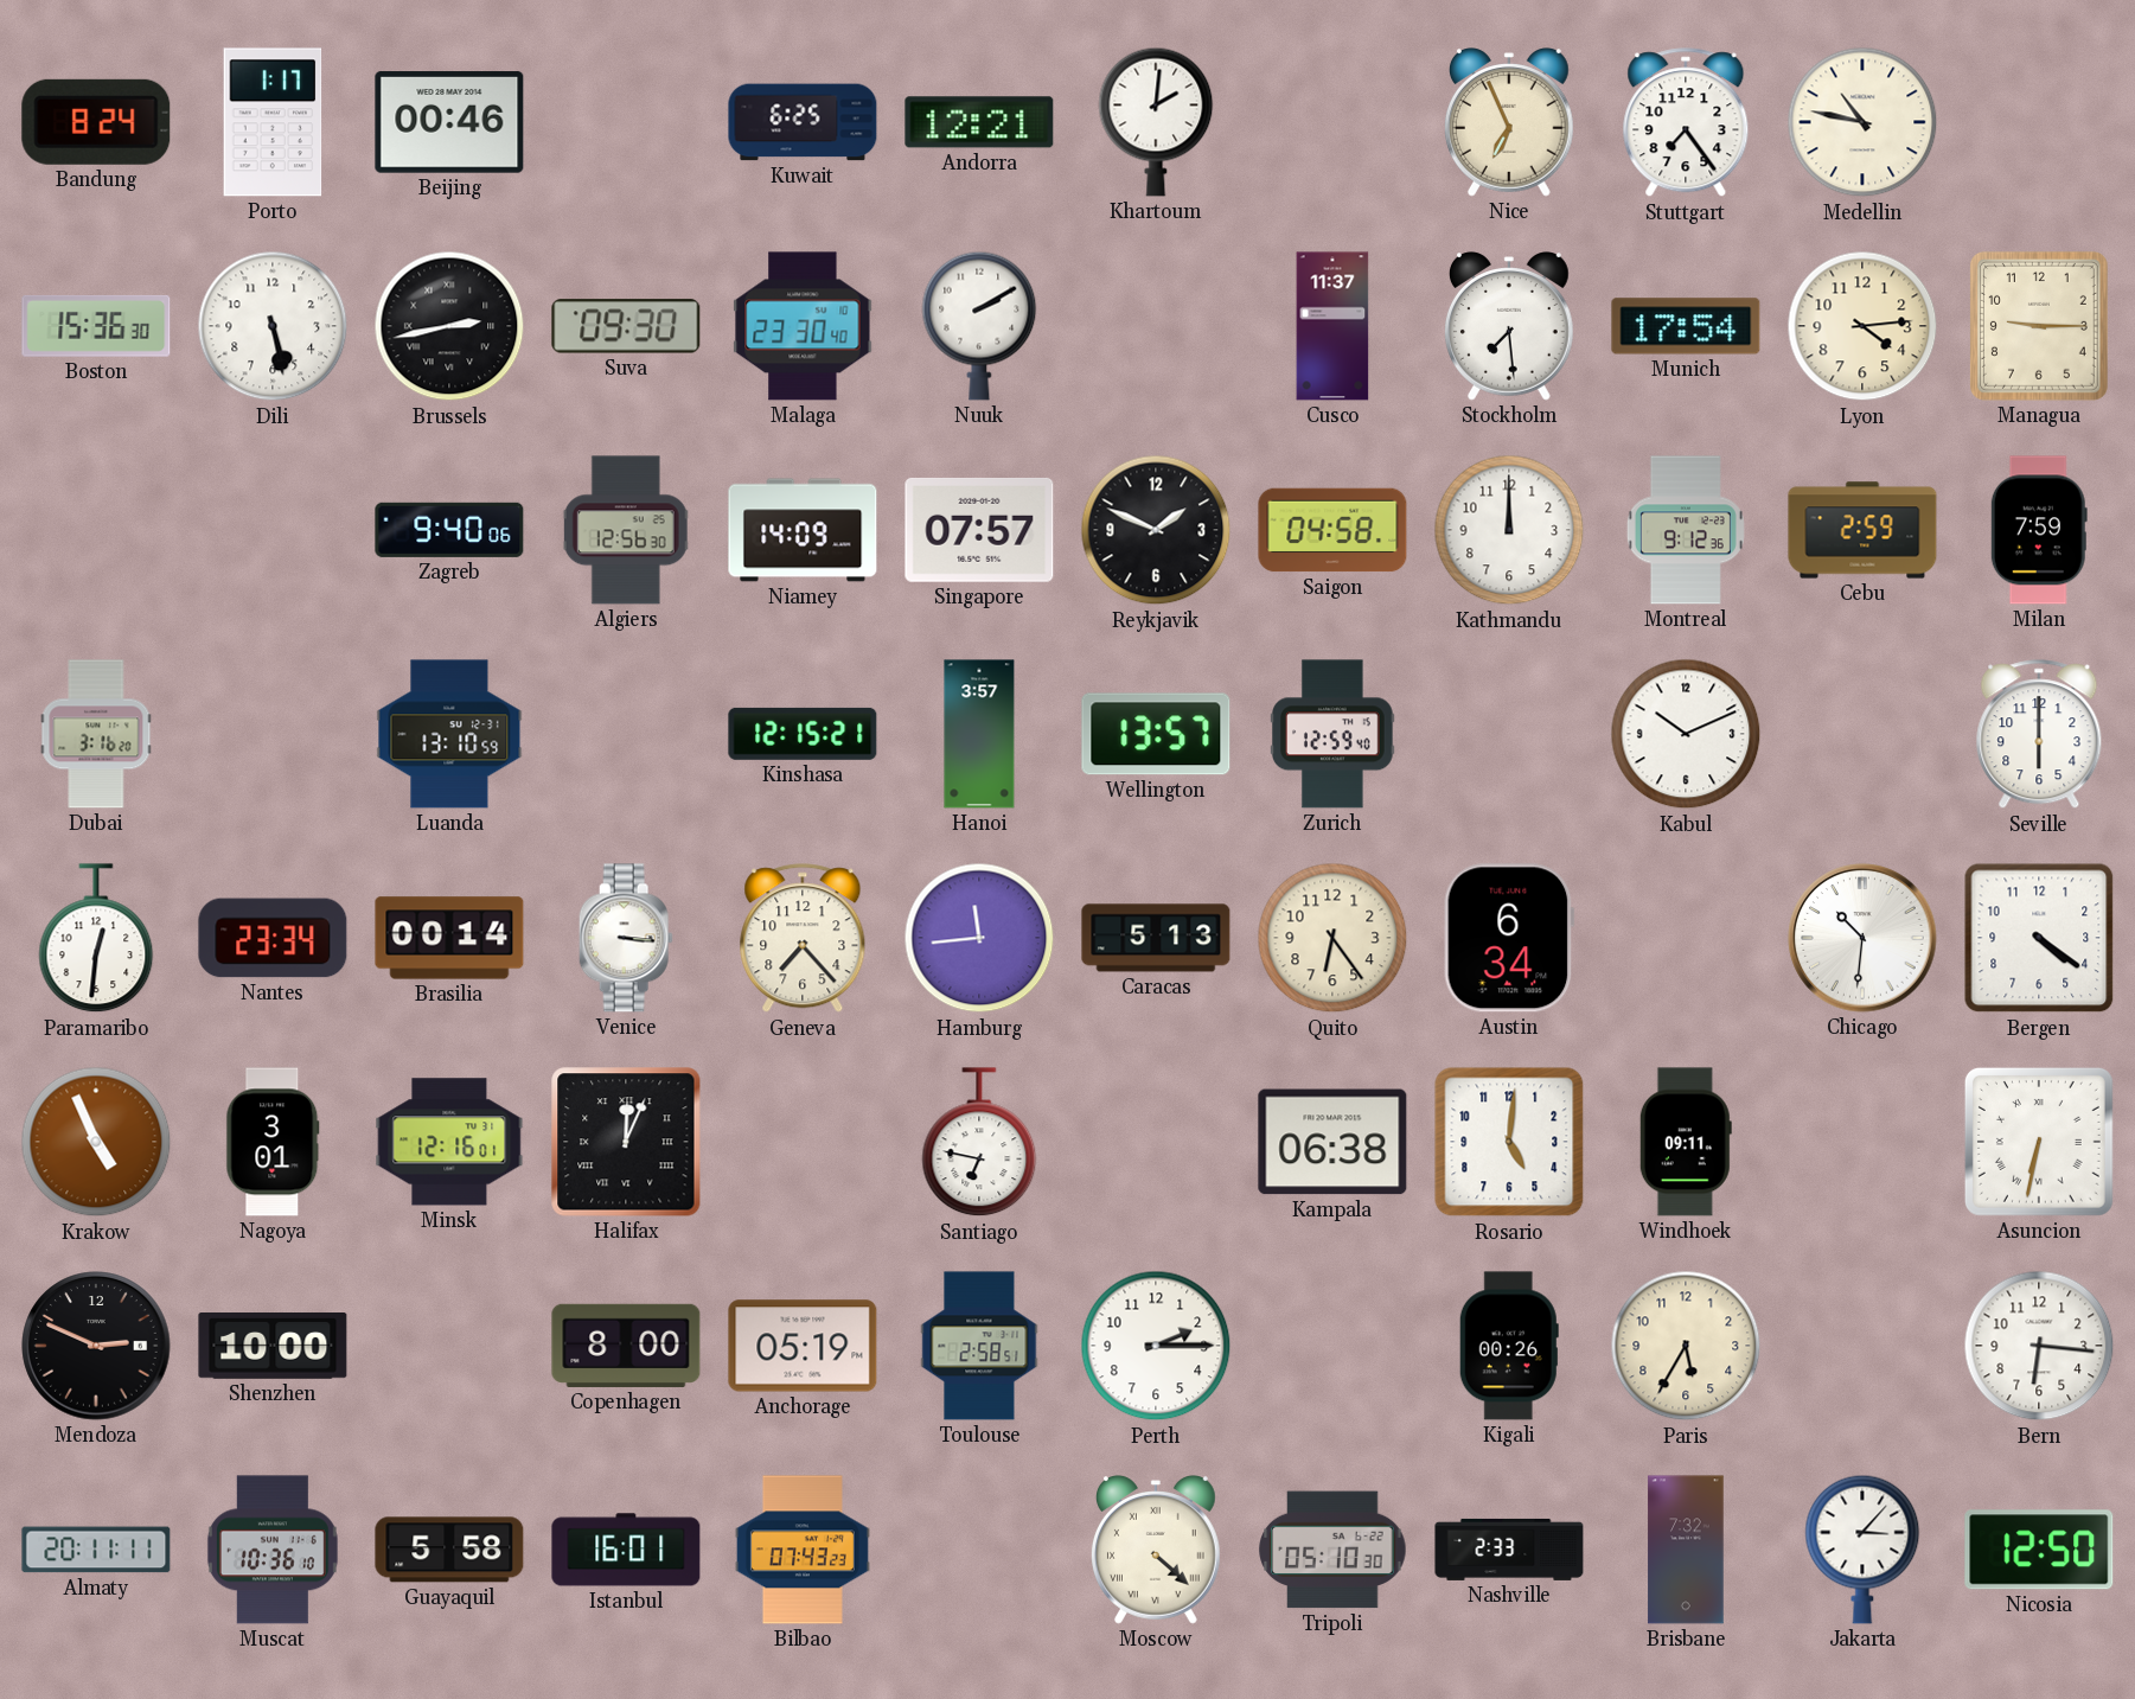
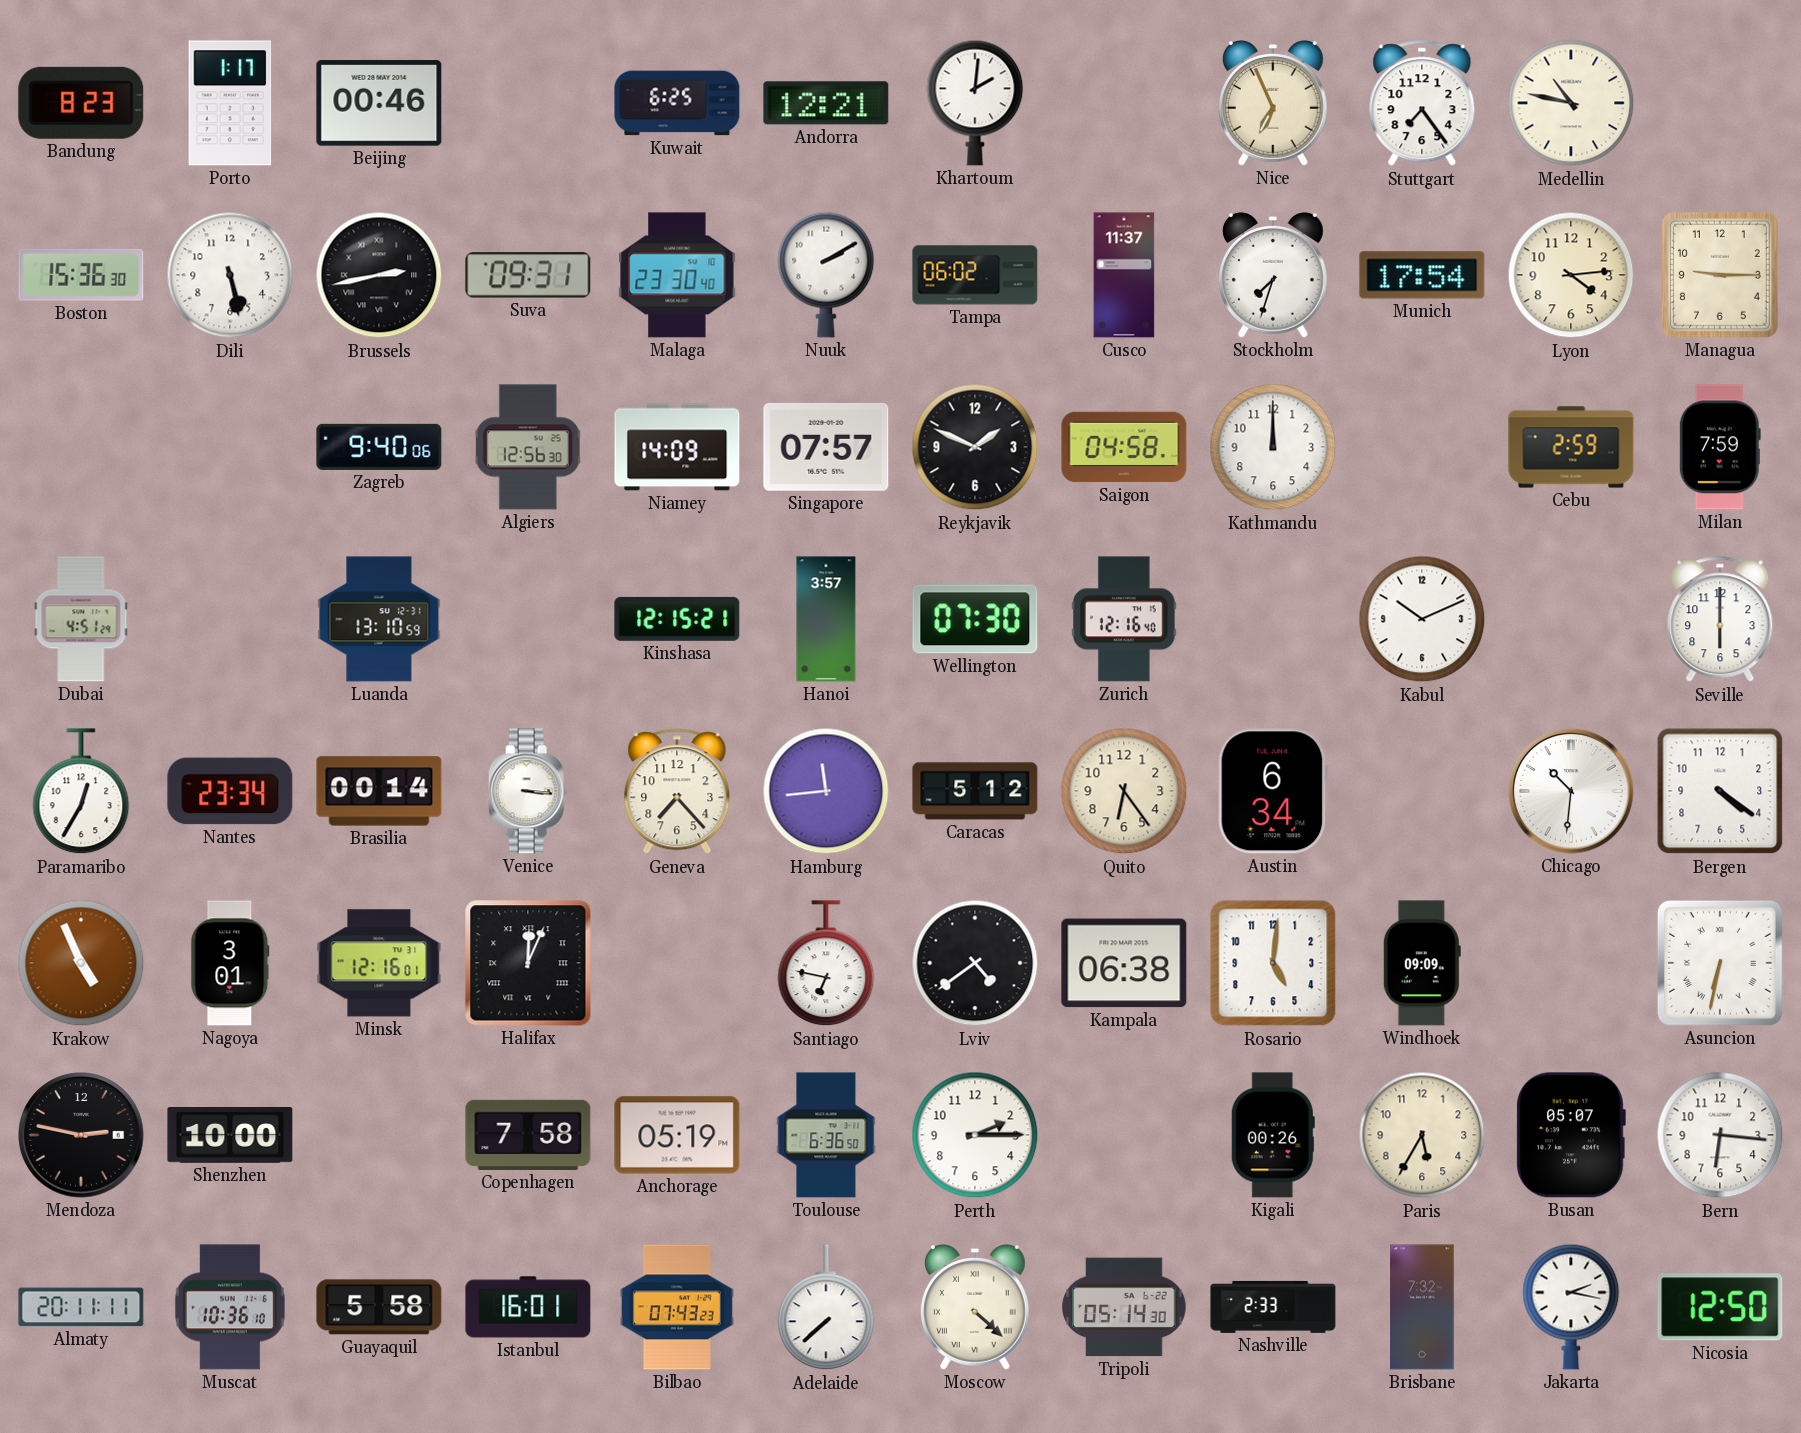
Bandung: 8:24 -> 8:23 (81, 103)
Suva: 09:30 -> 09:31 (528, 275)
Tampa: none -> 06:02 (975, 275)
Stockholm: 7:29 -> 7:33 (1273, 275)
Montreal: 9:12 -> none (1686, 530)
Dubai: 3:16 -> 4:51 (81, 619)
Wellington: 13:57 -> 07:30 (975, 619)
Zurich: 12:59 -> 12:16 (1124, 619)
Paramaribo: 12:31 -> 12:35 (81, 792)
Caracas: 5:13 -> 5:12 (975, 791)
Lviv: none -> 4:39 (975, 963)
Windhoek: 09:11 -> 09:09 (1422, 963)
Mendoza: 2:49 -> 2:47 (81, 1135)
Copenhagen: 8:00 -> 7:58 (528, 1135)
Toulouse: 2:58 -> 6:36 (826, 1135)
Busan: none -> 05:07 (1571, 1135)
Adelaide: none -> 7:38 (826, 1308)
Tripoli: 05:10 -> 05:14 (1124, 1307)
Jakarta: 3:07 -> 2:17 (1571, 1307)
